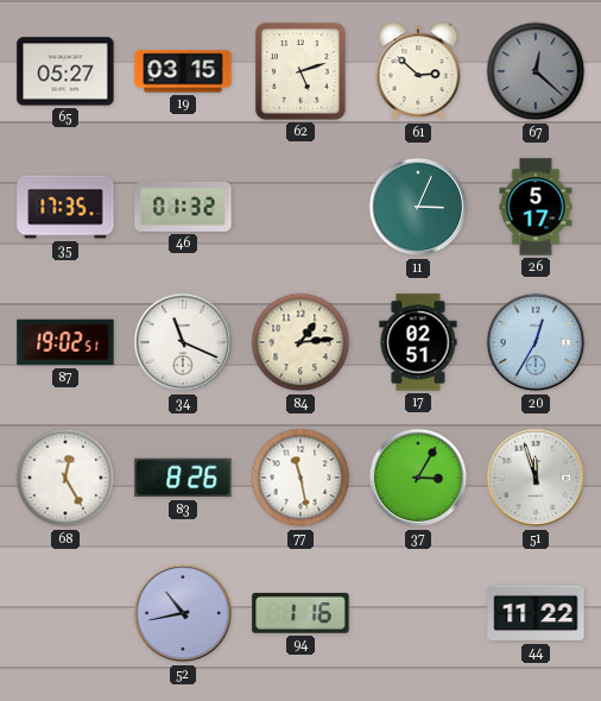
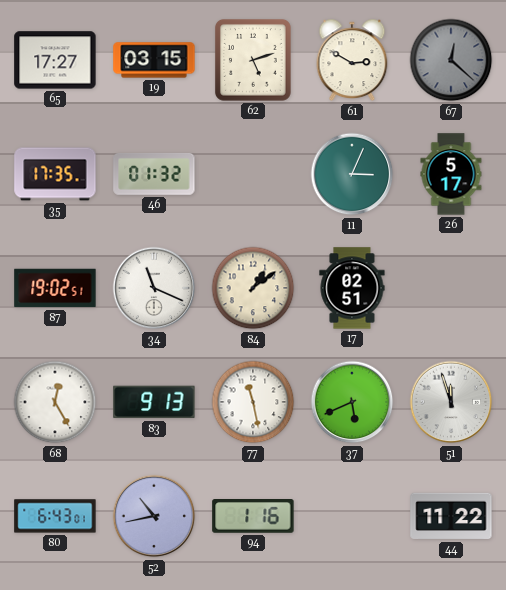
65: 05:27 -> 17:27 (55, 60)
61: 2:52 -> 2:50 (352, 60)
84: 1:14 -> 1:09 (253, 288)
20: 12:35 -> none (536, 342)
83: 8:26 -> 9:13 (154, 402)
37: 3:05 -> 5:41 (352, 402)
80: none -> 6:43 (55, 516)
